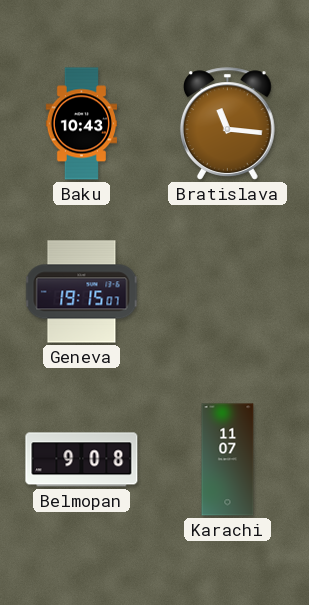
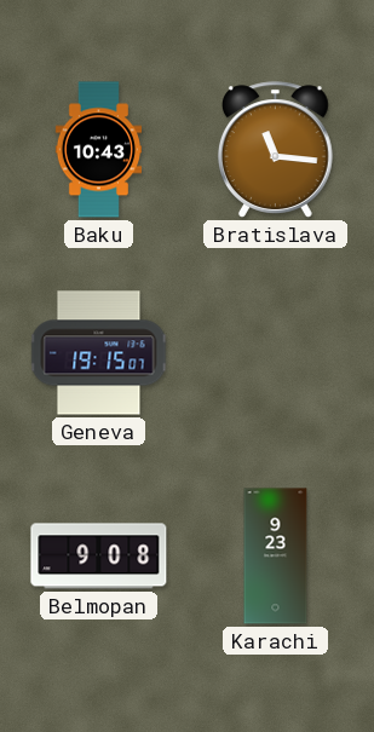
Karachi: 11:07 -> 9:23 (276, 557)
